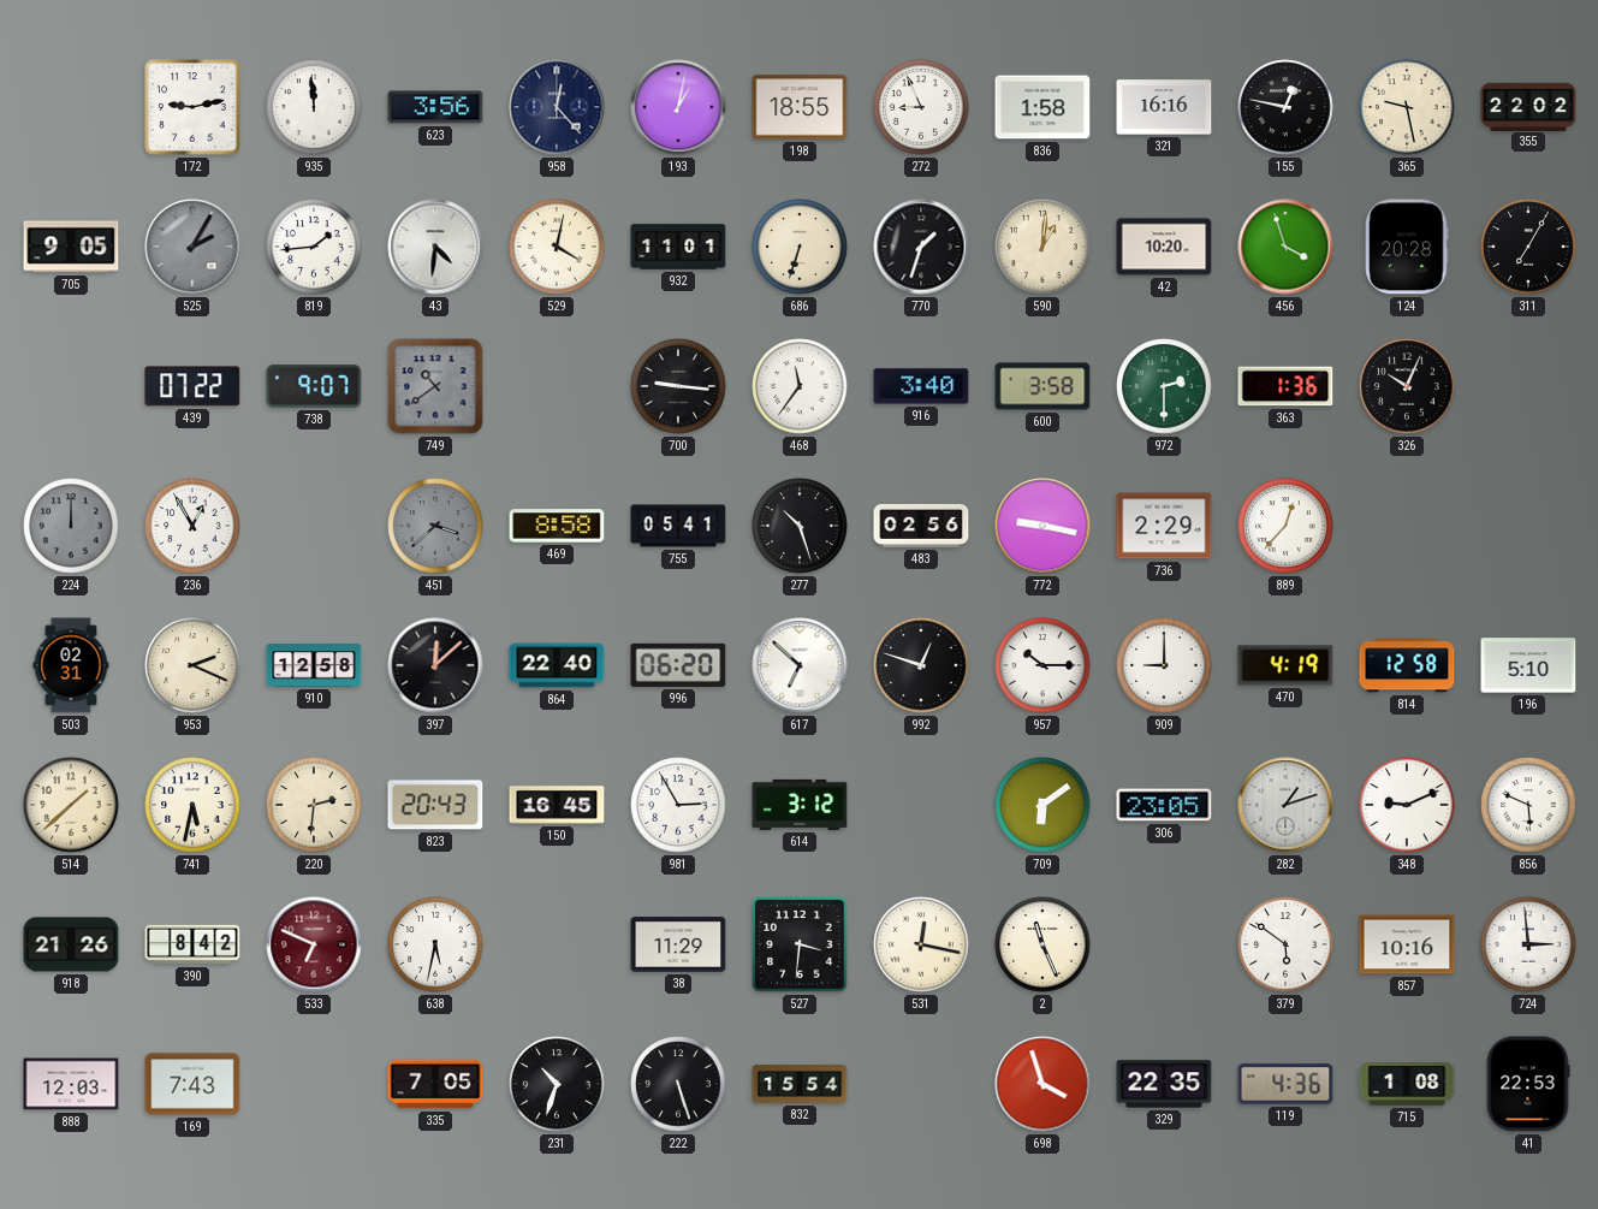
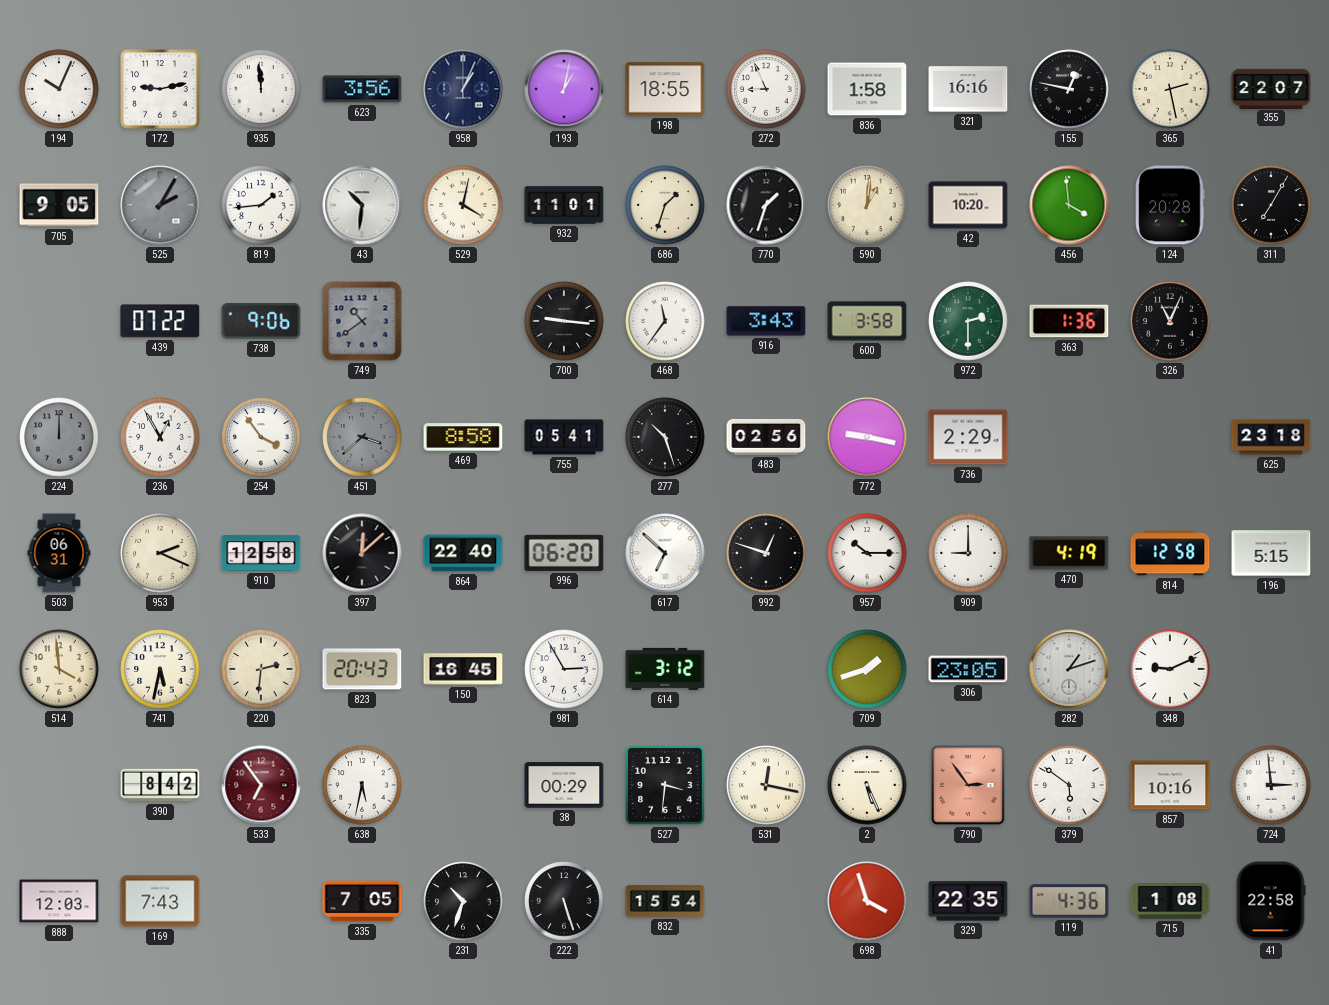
194: none -> 10:04 (59, 89)
958: 12:23 -> 1:04 (463, 89)
365: 9:28 -> 2:28 (1170, 89)
355: 22:02 -> 22:07 (1271, 88)
43: 4:31 -> 10:31 (362, 205)
686: 6:33 -> 1:33 (665, 205)
456: 3:57 -> 3:59 (1069, 205)
738: 9:07 -> 9:06 (261, 321)
916: 3:40 -> 3:43 (766, 321)
326: 10:04 -> 11:04 (1170, 321)
254: none -> 3:54 (261, 437)
889: 12:37 -> none (1285, 526)
625: none -> 23:18 (1271, 437)
503: 02:31 -> 06:31 (59, 553)
196: 5:10 -> 5:15 (1271, 553)
514: 1:38 -> 3:59 (59, 669)
709: 6:09 -> 1:42 (867, 669)
856: 5:49 -> none (1528, 805)
918: 21:26 -> none (71, 944)
533: 6:49 -> 6:54 (261, 785)
38: 11:29 -> 00:29 (564, 785)
2: 11:26 -> 5:26 (867, 785)
790: none -> 2:54 (968, 785)
41: 22:53 -> 22:58 (1271, 901)
